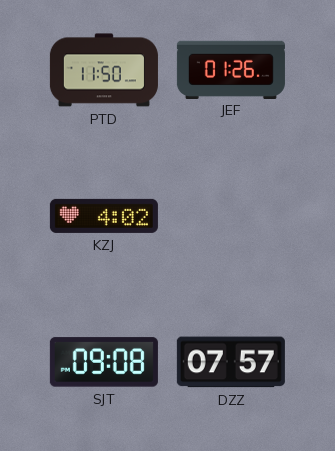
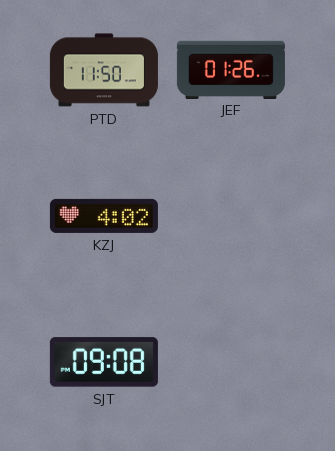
DZZ: 07:57 -> none (231, 362)
